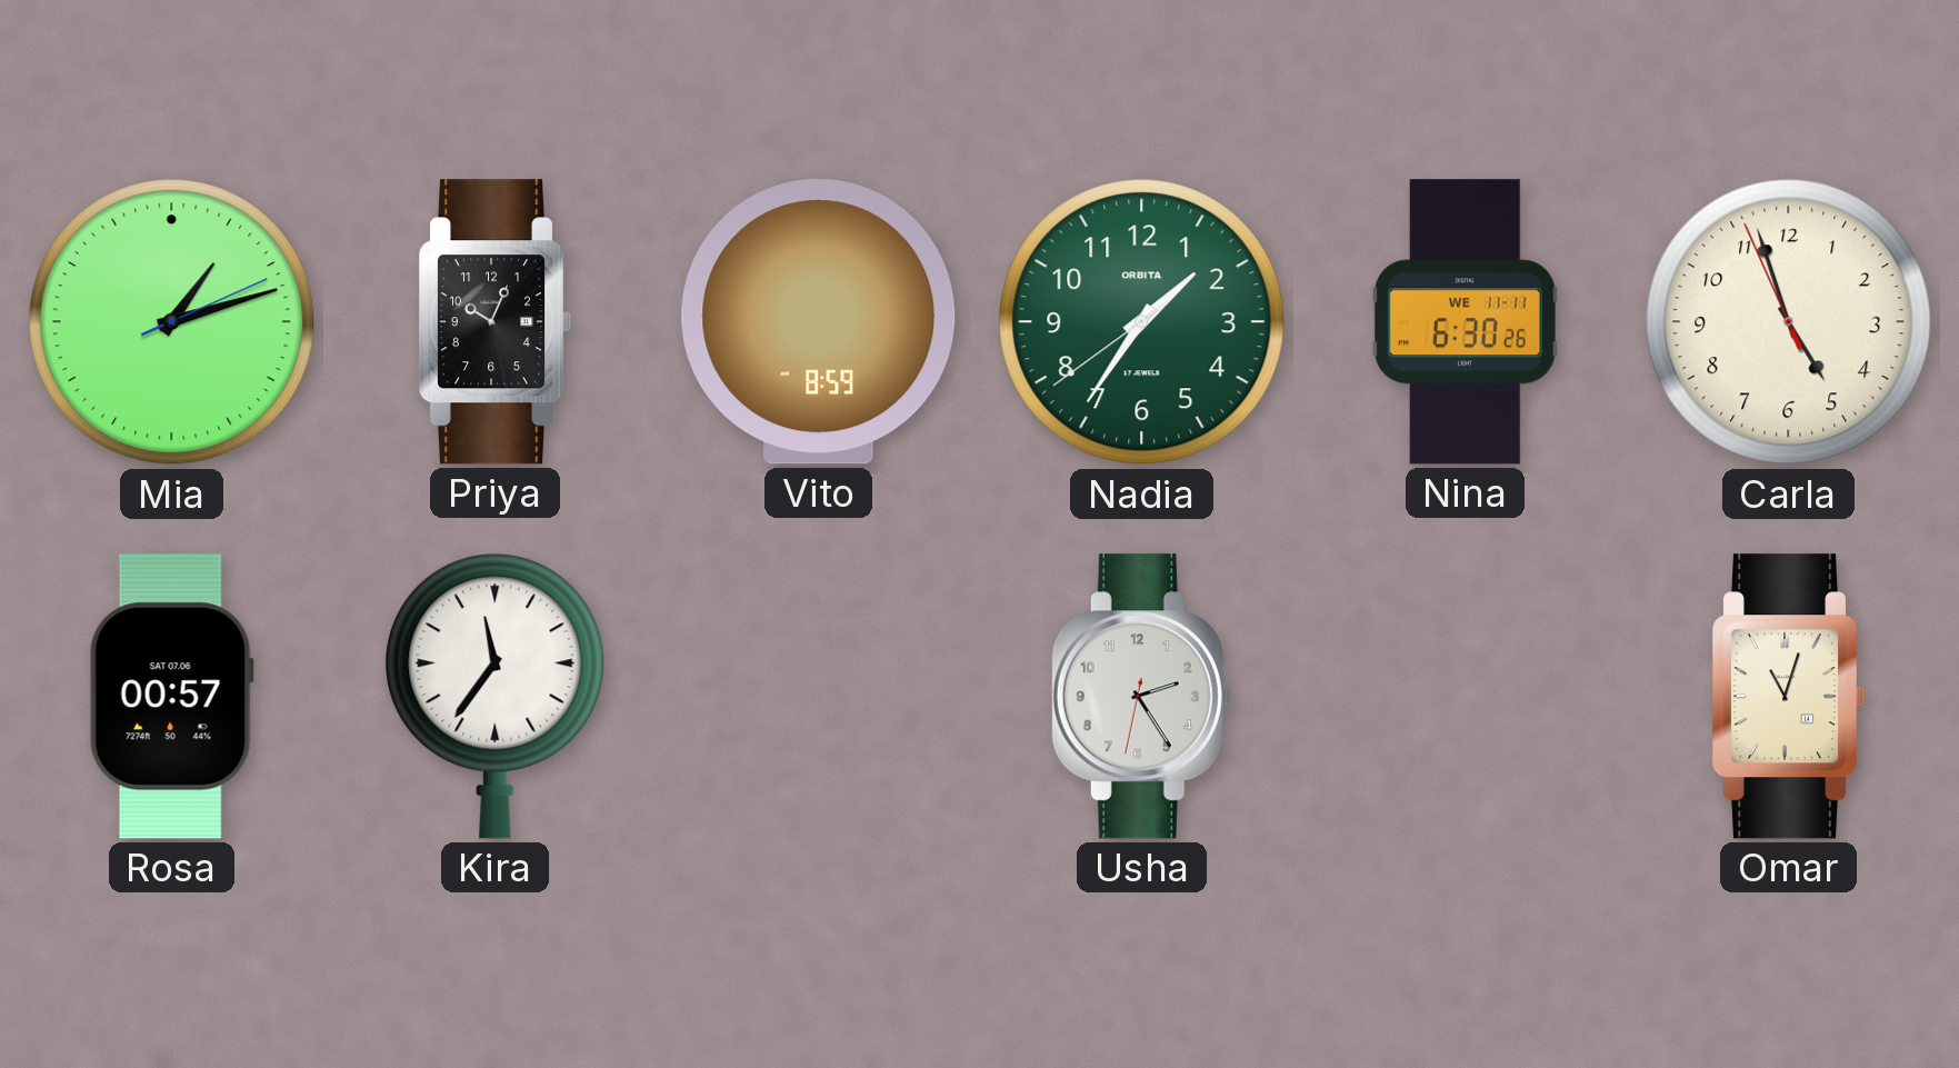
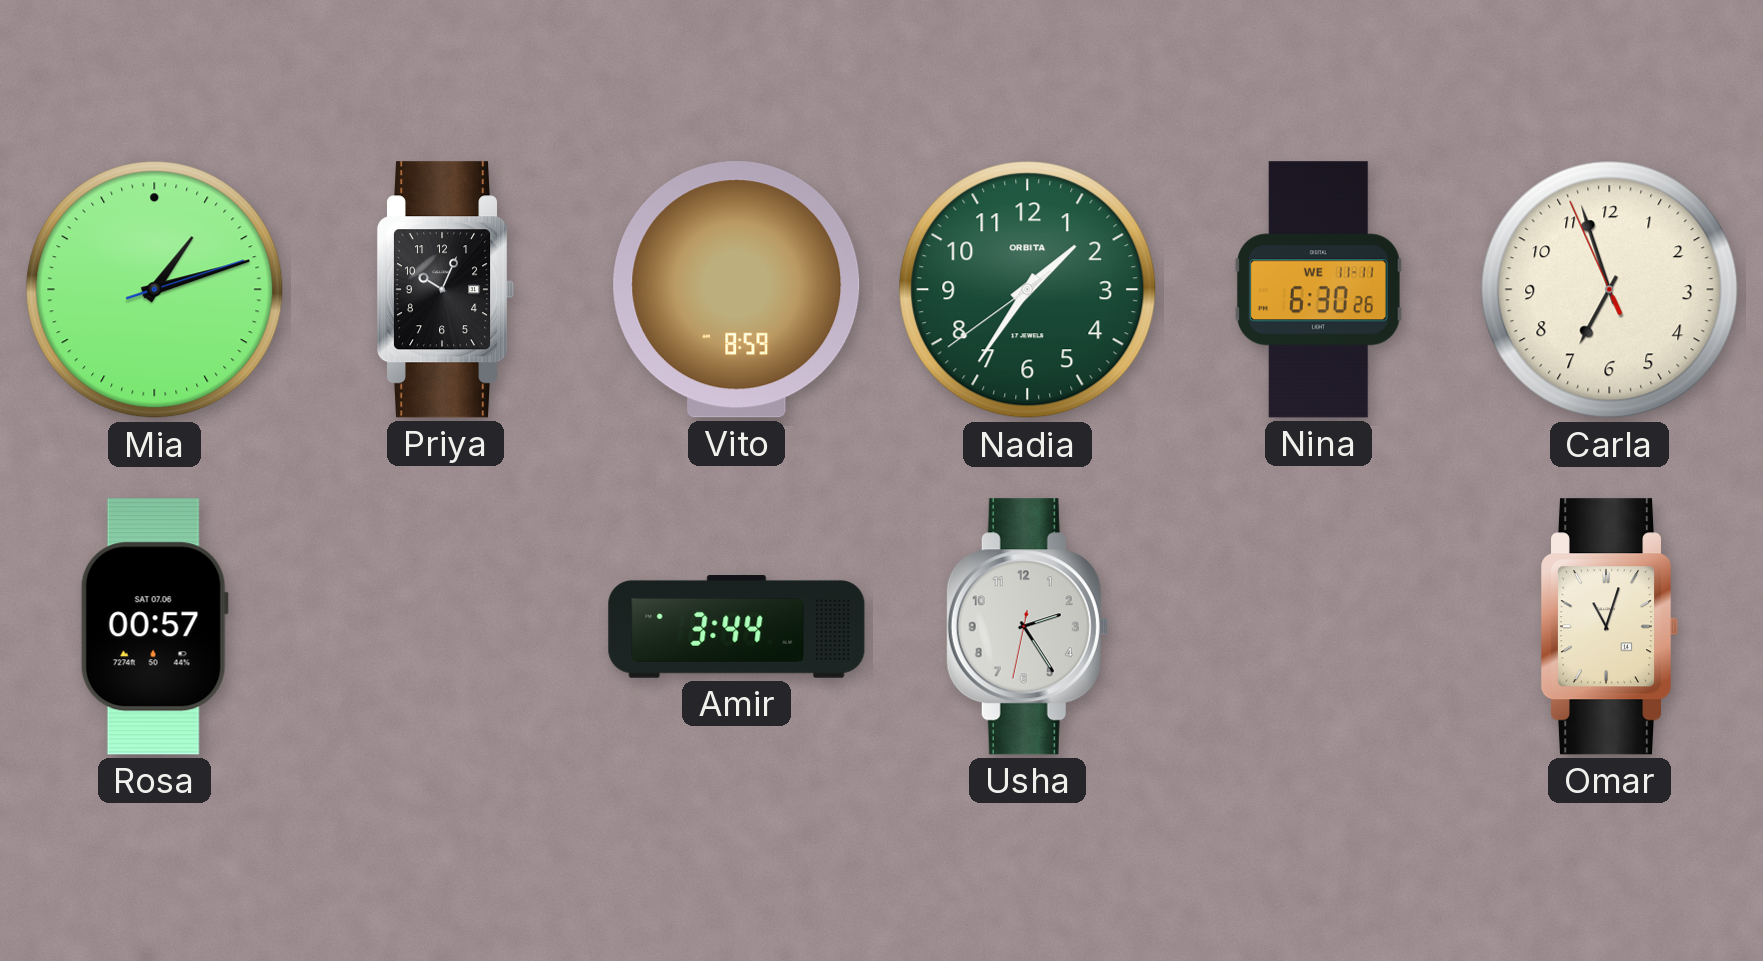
Mia: 1:12:11 -> 1:12:12 (155, 290)
Carla: 4:56 -> 6:56 (1610, 290)
Kira: 11:36 -> none (496, 696)
Amir: none -> 3:44 (737, 627)
